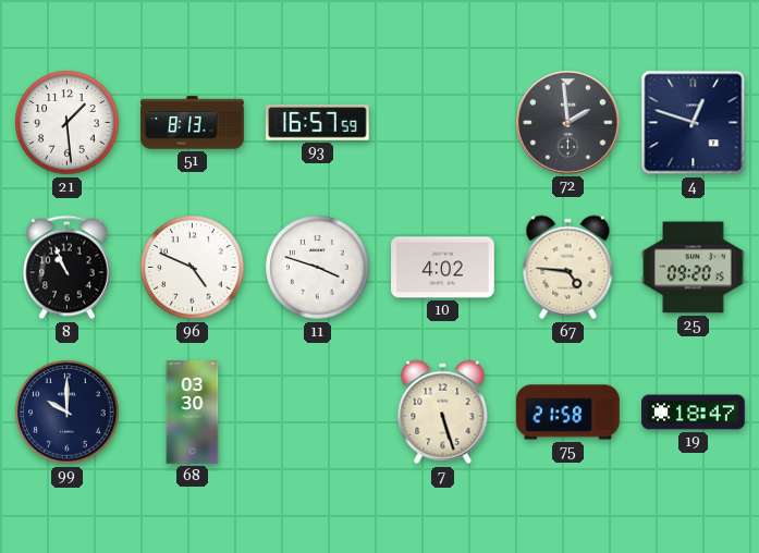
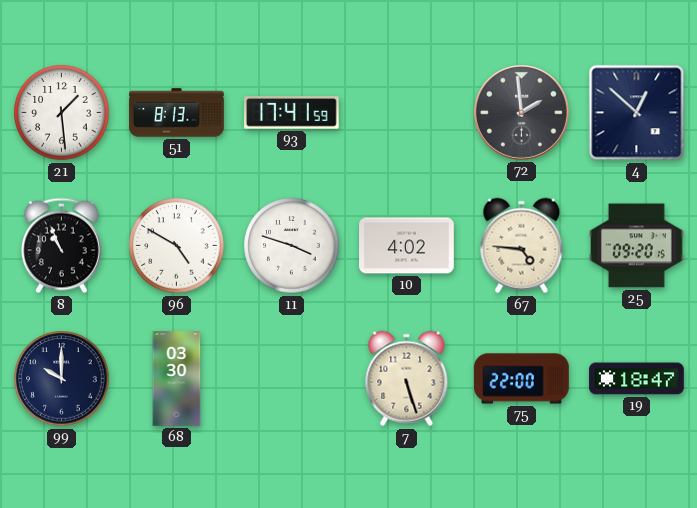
93: 16:57 -> 17:41 (292, 113)
4: 12:48 -> 12:52 (637, 113)
96: 4:49 -> 4:50 (177, 246)
75: 21:58 -> 22:00 (522, 379)
